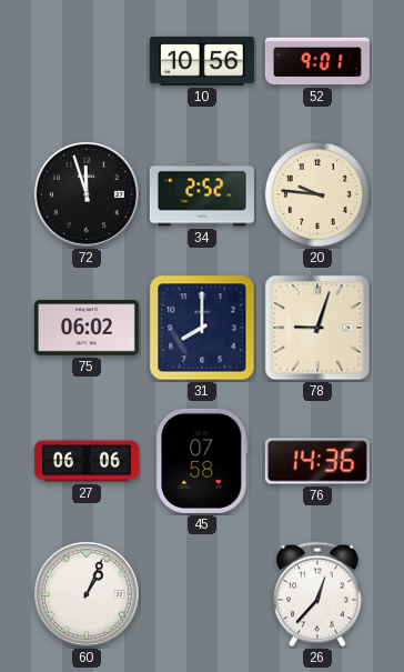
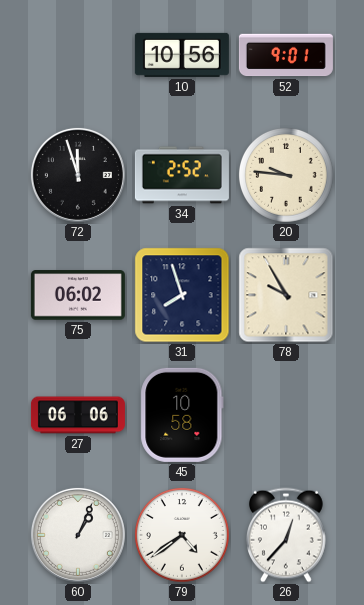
31: 8:00 -> 7:57 (182, 295)
78: 9:03 -> 9:55 (286, 295)
45: 07:58 -> 10:58 (182, 415)
76: 14:36 -> none (317, 461)
79: none -> 4:39 (182, 535)
